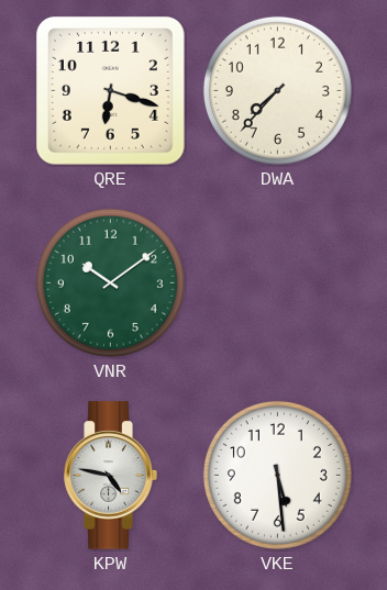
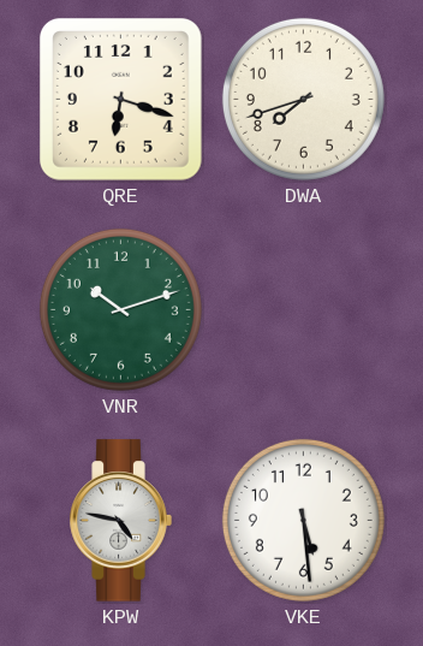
DWA: 7:37 -> 7:42 (303, 99)
VNR: 10:09 -> 10:12 (120, 309)
